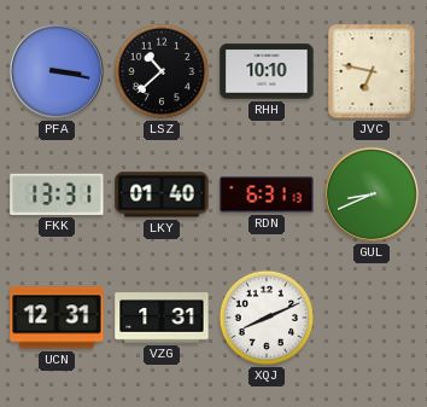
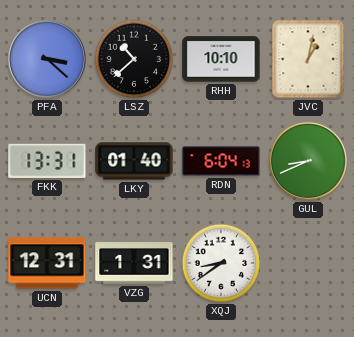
PFA: 3:17 -> 3:22 (47, 59)
JVC: 6:47 -> 1:02 (308, 59)
RDN: 6:31 -> 6:04 (221, 161)
XQJ: 8:11 -> 8:39 (221, 263)
